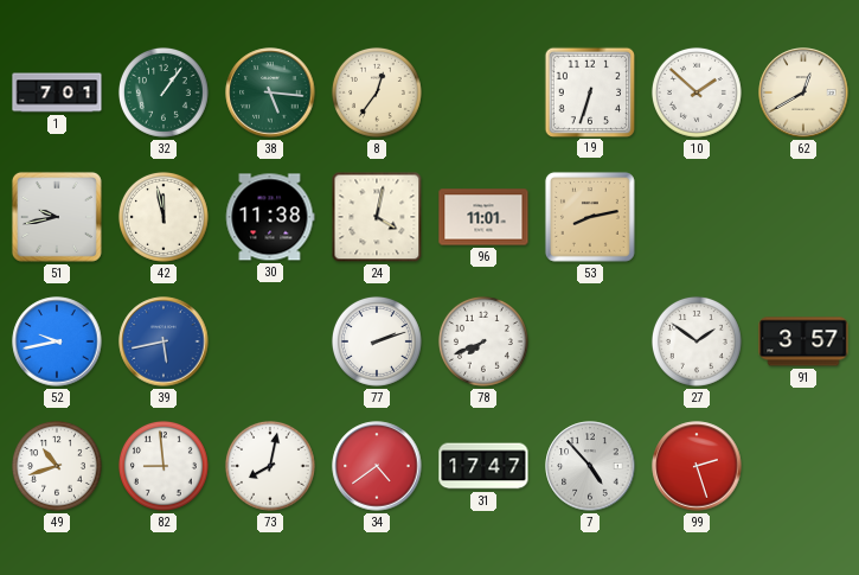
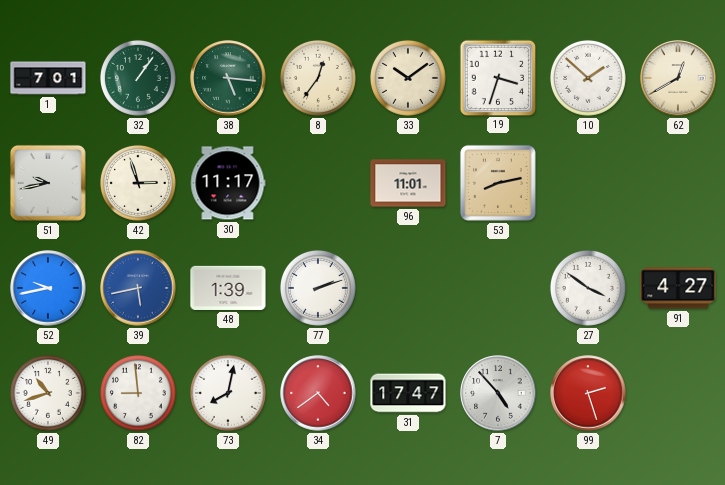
33: none -> 10:09 (408, 78)
19: 6:33 -> 3:33 (497, 77)
42: 11:58 -> 2:57 (138, 183)
30: 11:38 -> 11:17 (228, 183)
24: 4:02 -> none (377, 217)
48: none -> 1:39 (228, 288)
78: 7:41 -> none (483, 341)
27: 1:51 -> 3:51 (588, 288)
91: 3:57 -> 4:27 (678, 288)
